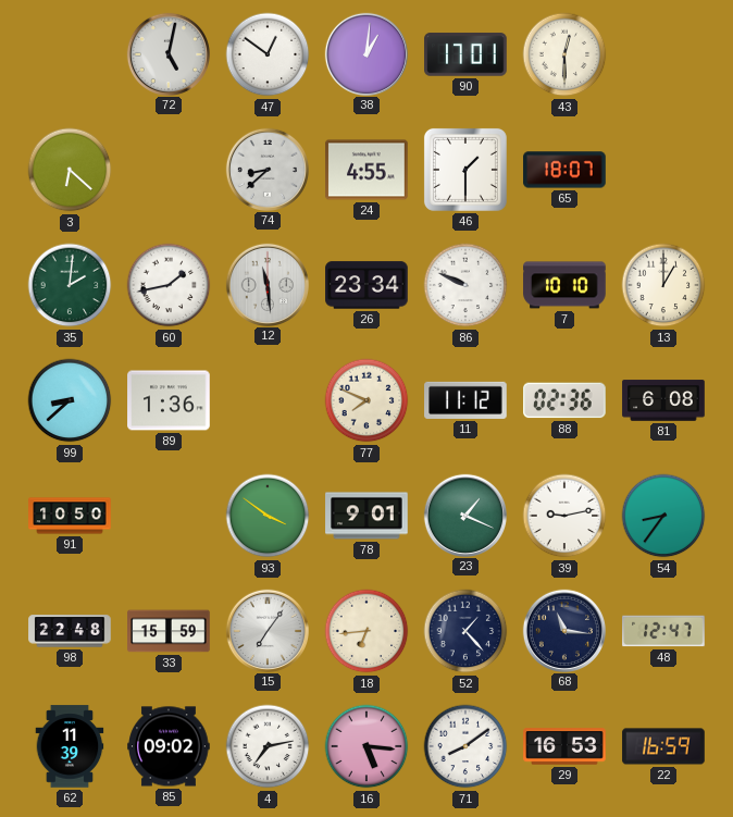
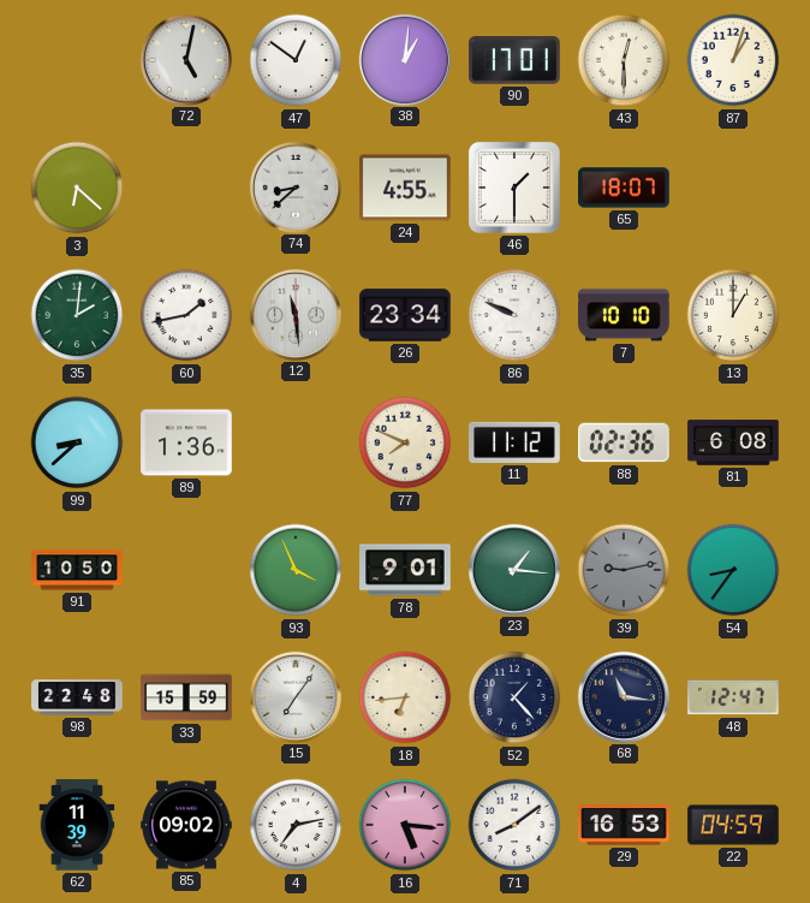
87: none -> 1:03 (733, 60)
93: 3:51 -> 3:56 (296, 570)
23: 1:19 -> 1:16 (513, 569)
39 dial: white -> grey (624, 570)
22: 16:59 -> 04:59 (733, 825)
